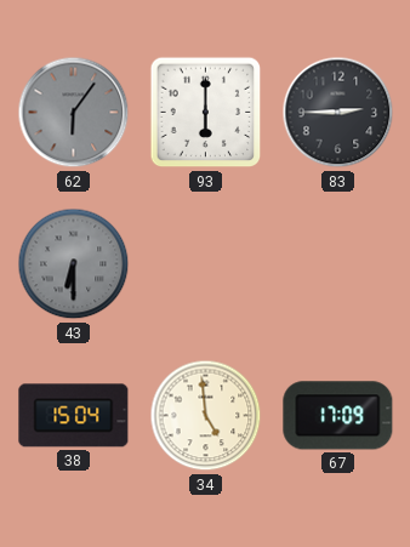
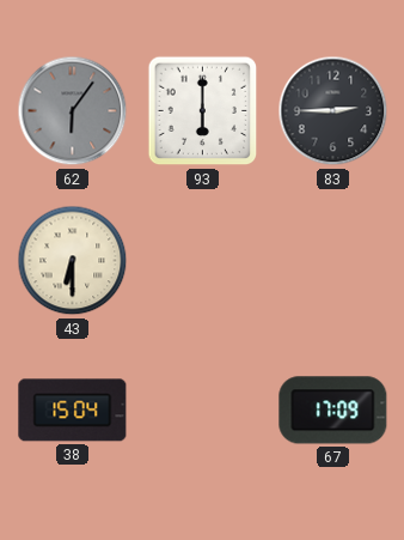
43 dial: grey -> cream (73, 261)
34: 4:59 -> none (206, 416)
